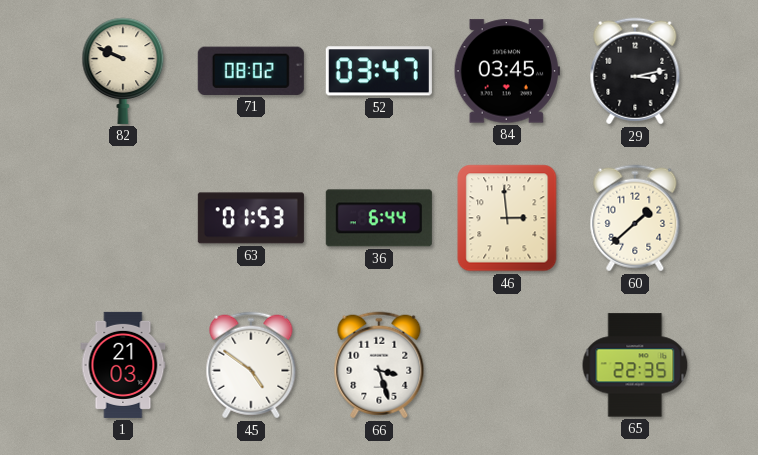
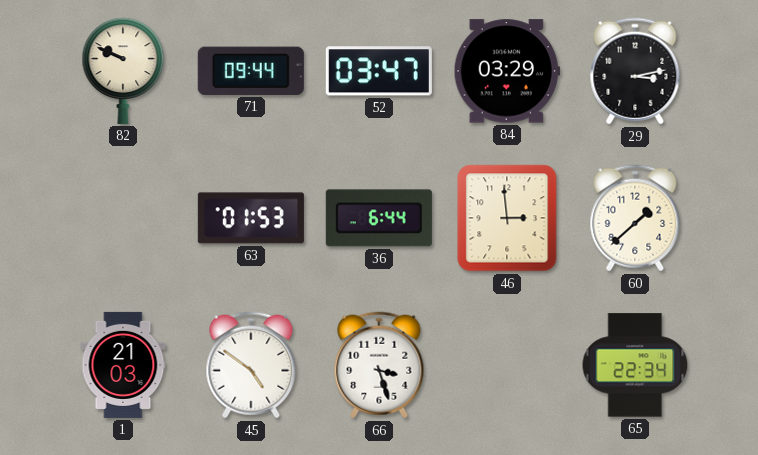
71: 08:02 -> 09:44 (251, 71)
84: 03:45 -> 03:29 (507, 71)
65: 22:35 -> 22:34 (635, 365)
